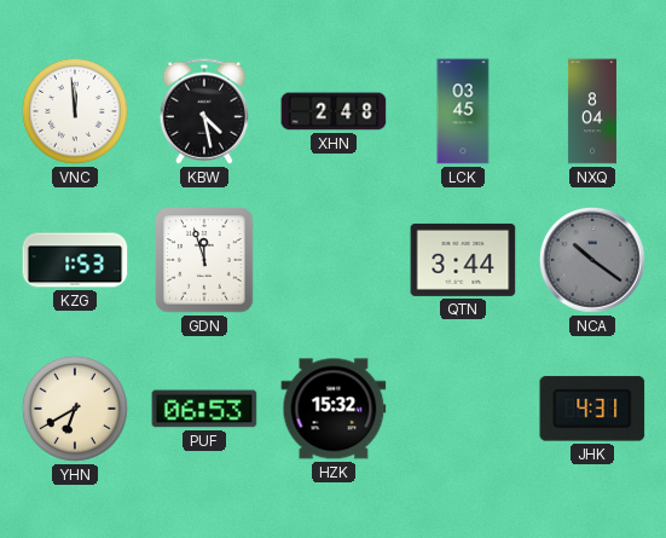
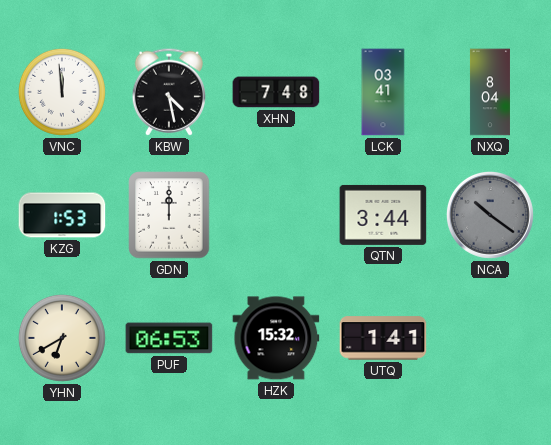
XHN: 2:48 -> 7:48 (276, 92)
LCK: 03:45 -> 03:41 (383, 92)
GDN: 11:57 -> 12:00 (169, 215)
UTQ: none -> 1:41 (383, 338)
JHK: 4:31 -> none (592, 409)
